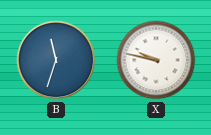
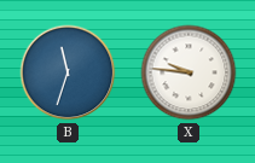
X: 9:47 -> 9:46 (189, 72)
